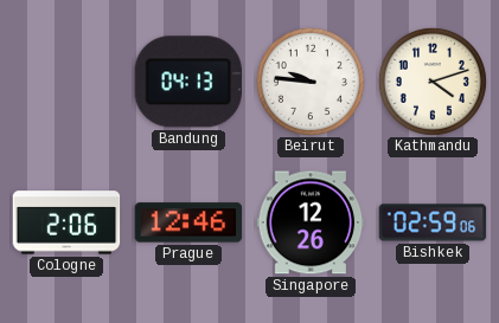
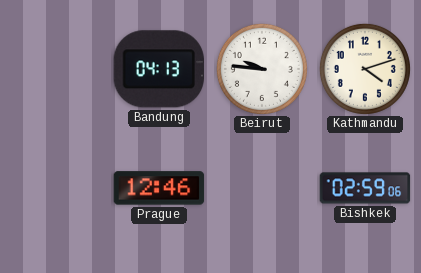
Cologne: 2:06 -> none (66, 222)
Singapore: 12:26 -> none (311, 222)
